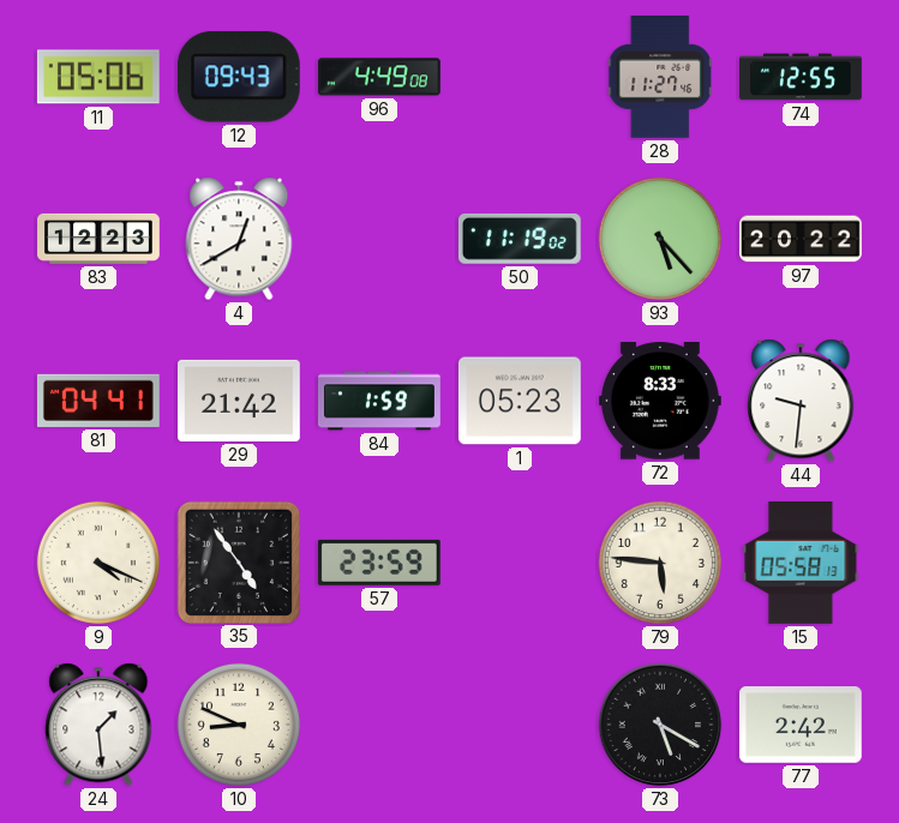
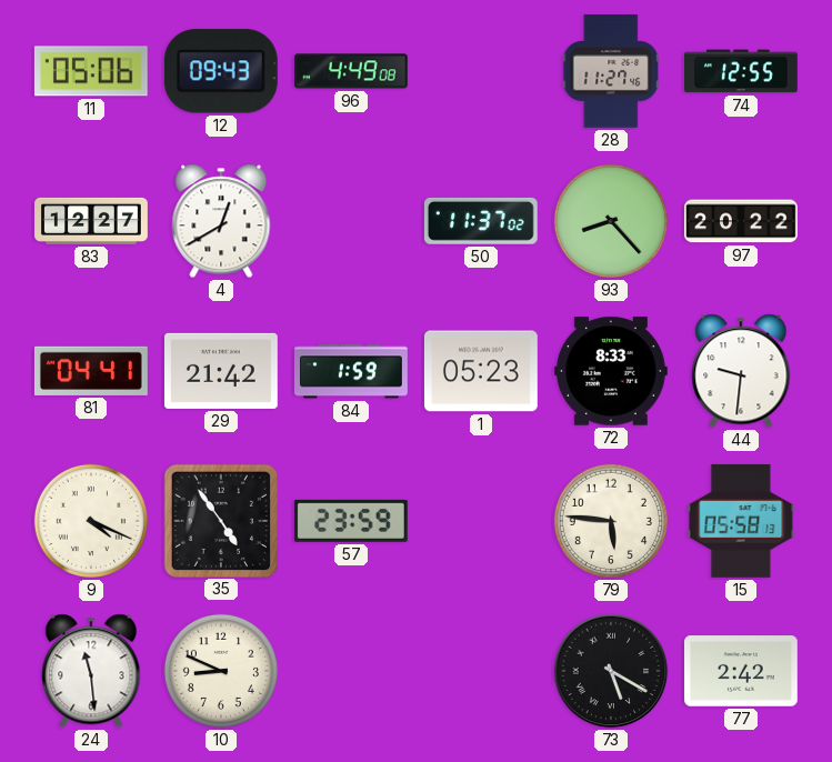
83: 12:23 -> 12:27 (91, 221)
50: 11:19 -> 11:37 (481, 221)
93: 5:23 -> 8:23 (611, 221)
24: 1:29 -> 11:29 (91, 671)
